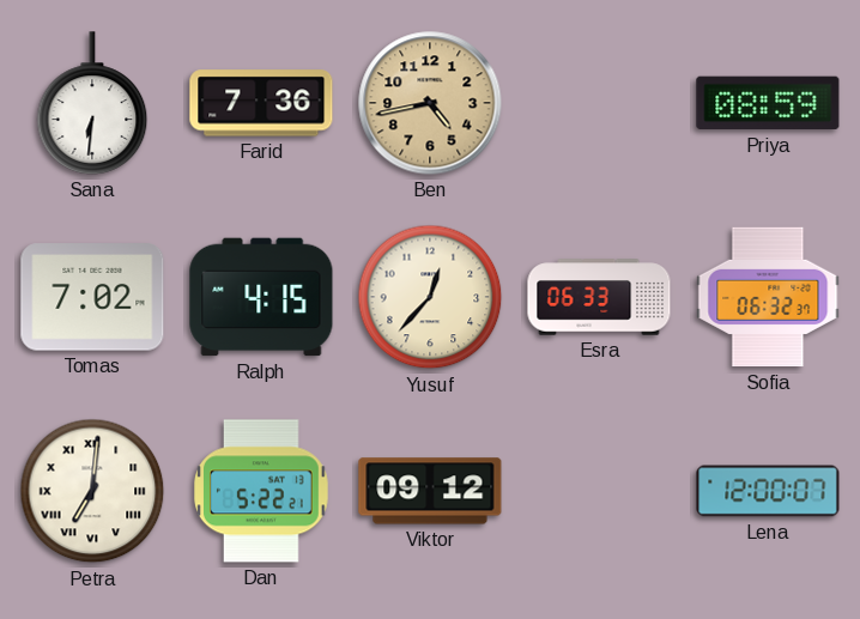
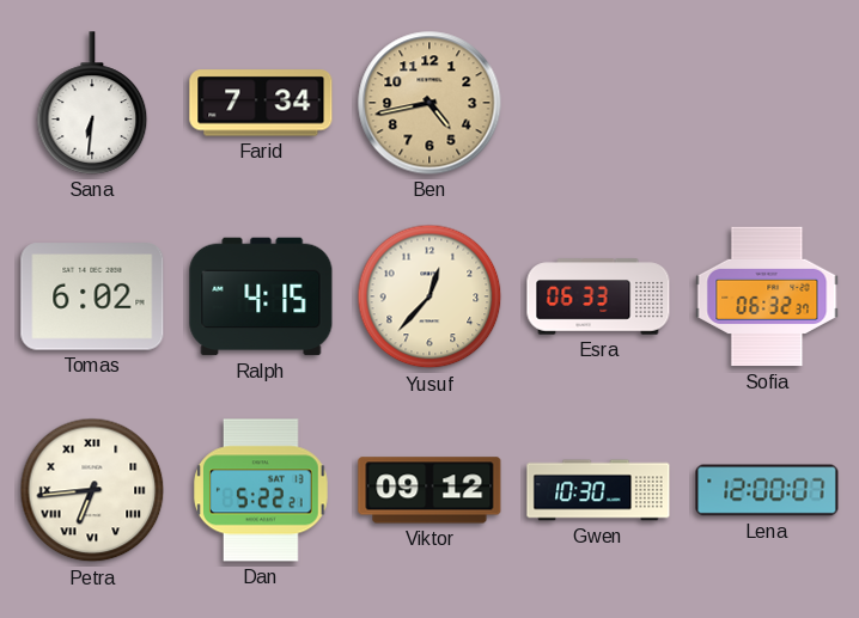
Farid: 7:36 -> 7:34 (261, 103)
Priya: 08:59 -> none (768, 103)
Tomas: 7:02 -> 6:02 (92, 296)
Petra: 7:01 -> 6:44 (92, 490)
Gwen: none -> 10:30 (598, 490)
